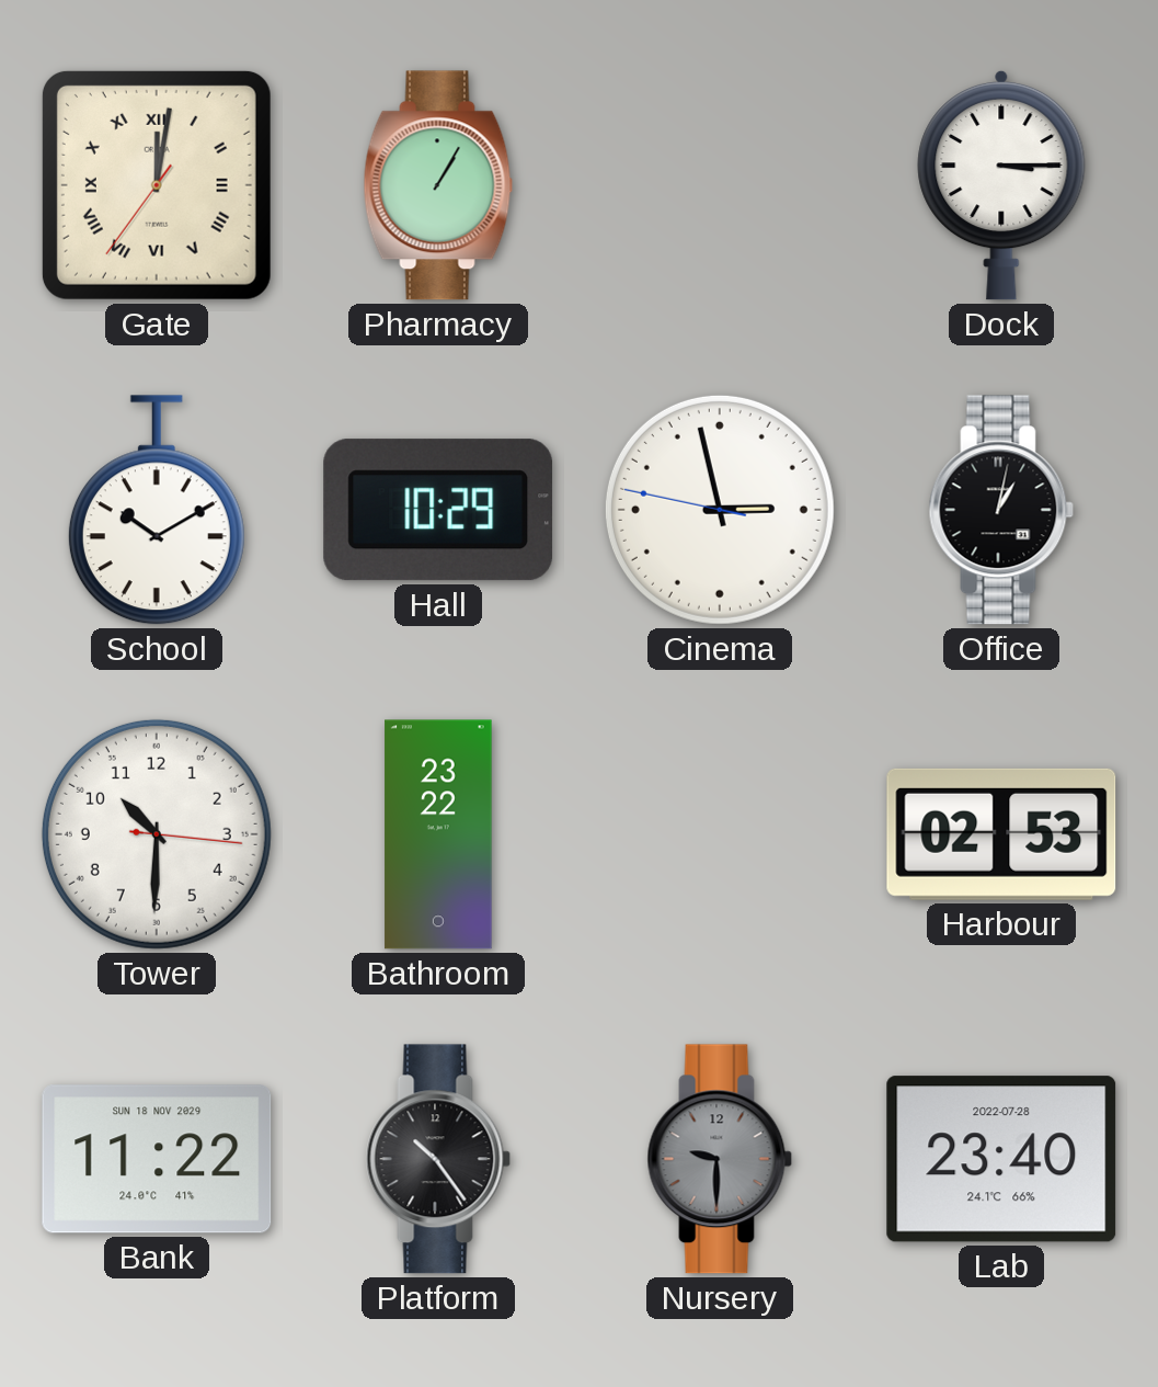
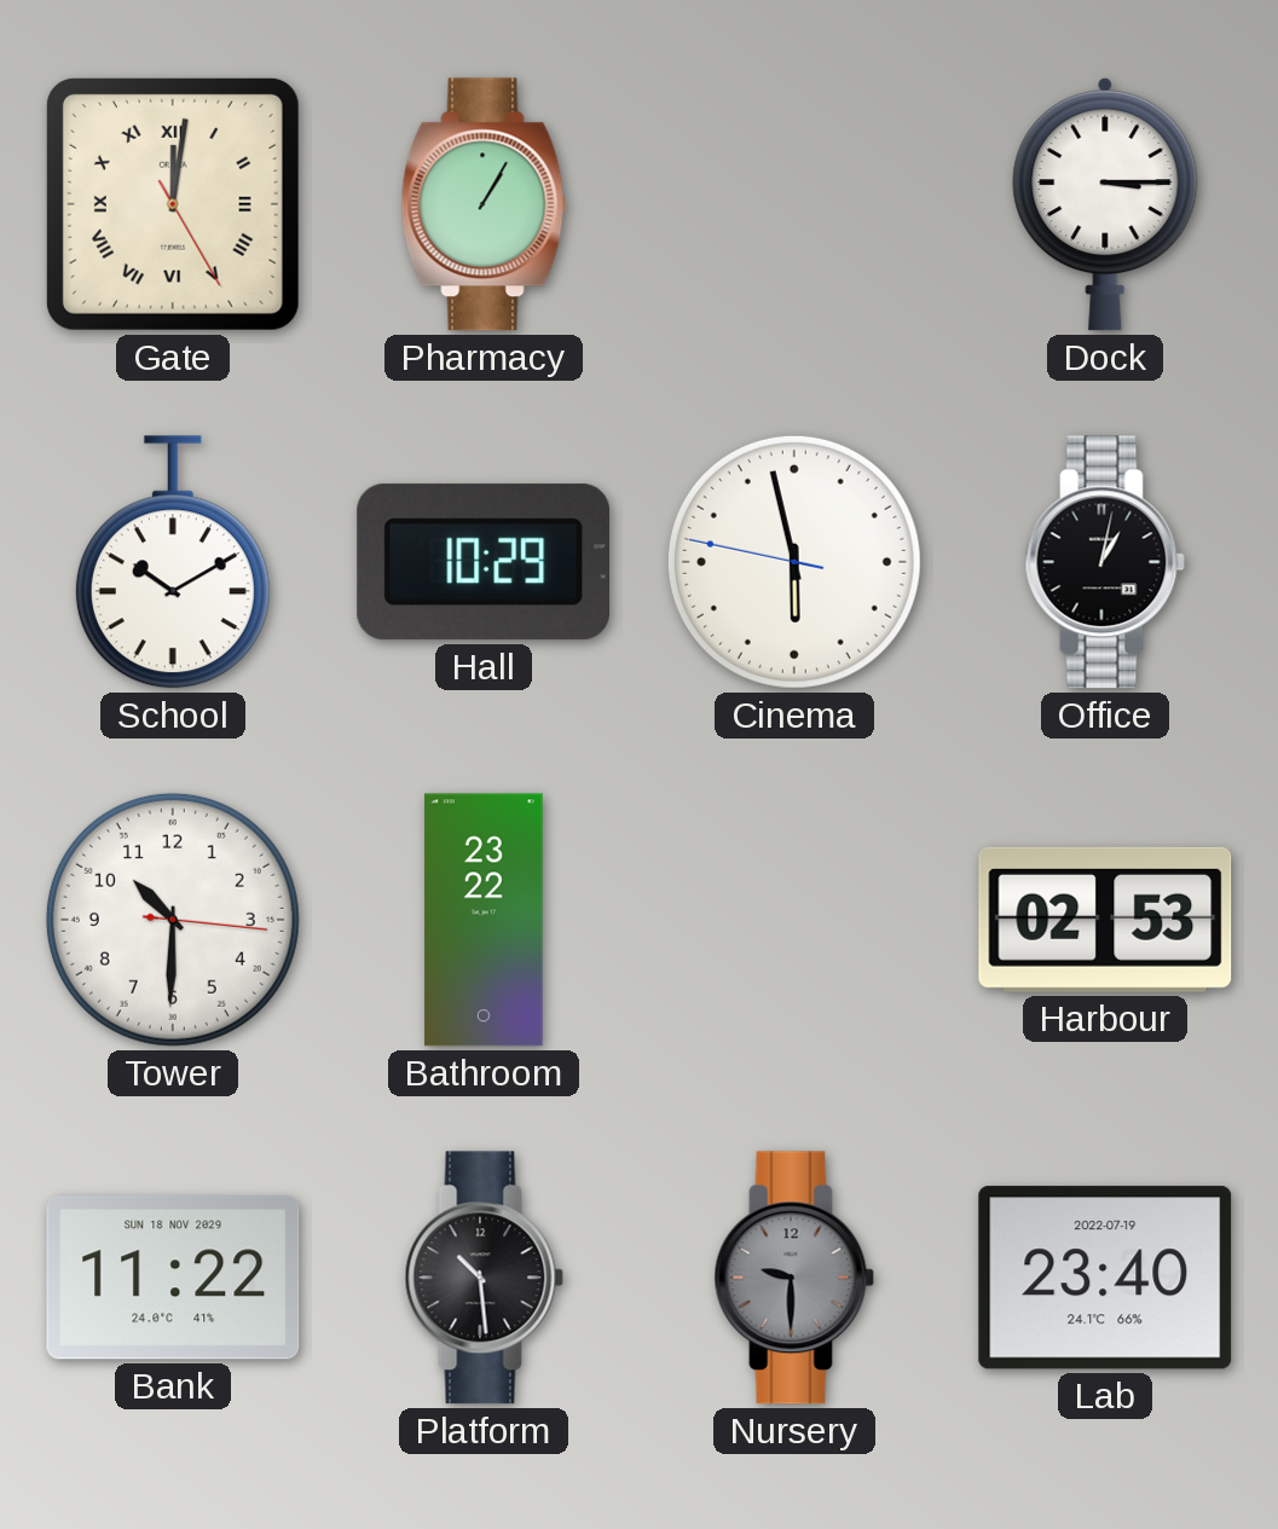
Gate: 12:01:36 -> 12:01:25 (173, 204)
Cinema: 2:57 -> 5:57 (794, 562)
Platform: 10:24 -> 10:29 (484, 1278)
Lab date: 2022-07-28 -> 2022-07-19 (1105, 1278)
